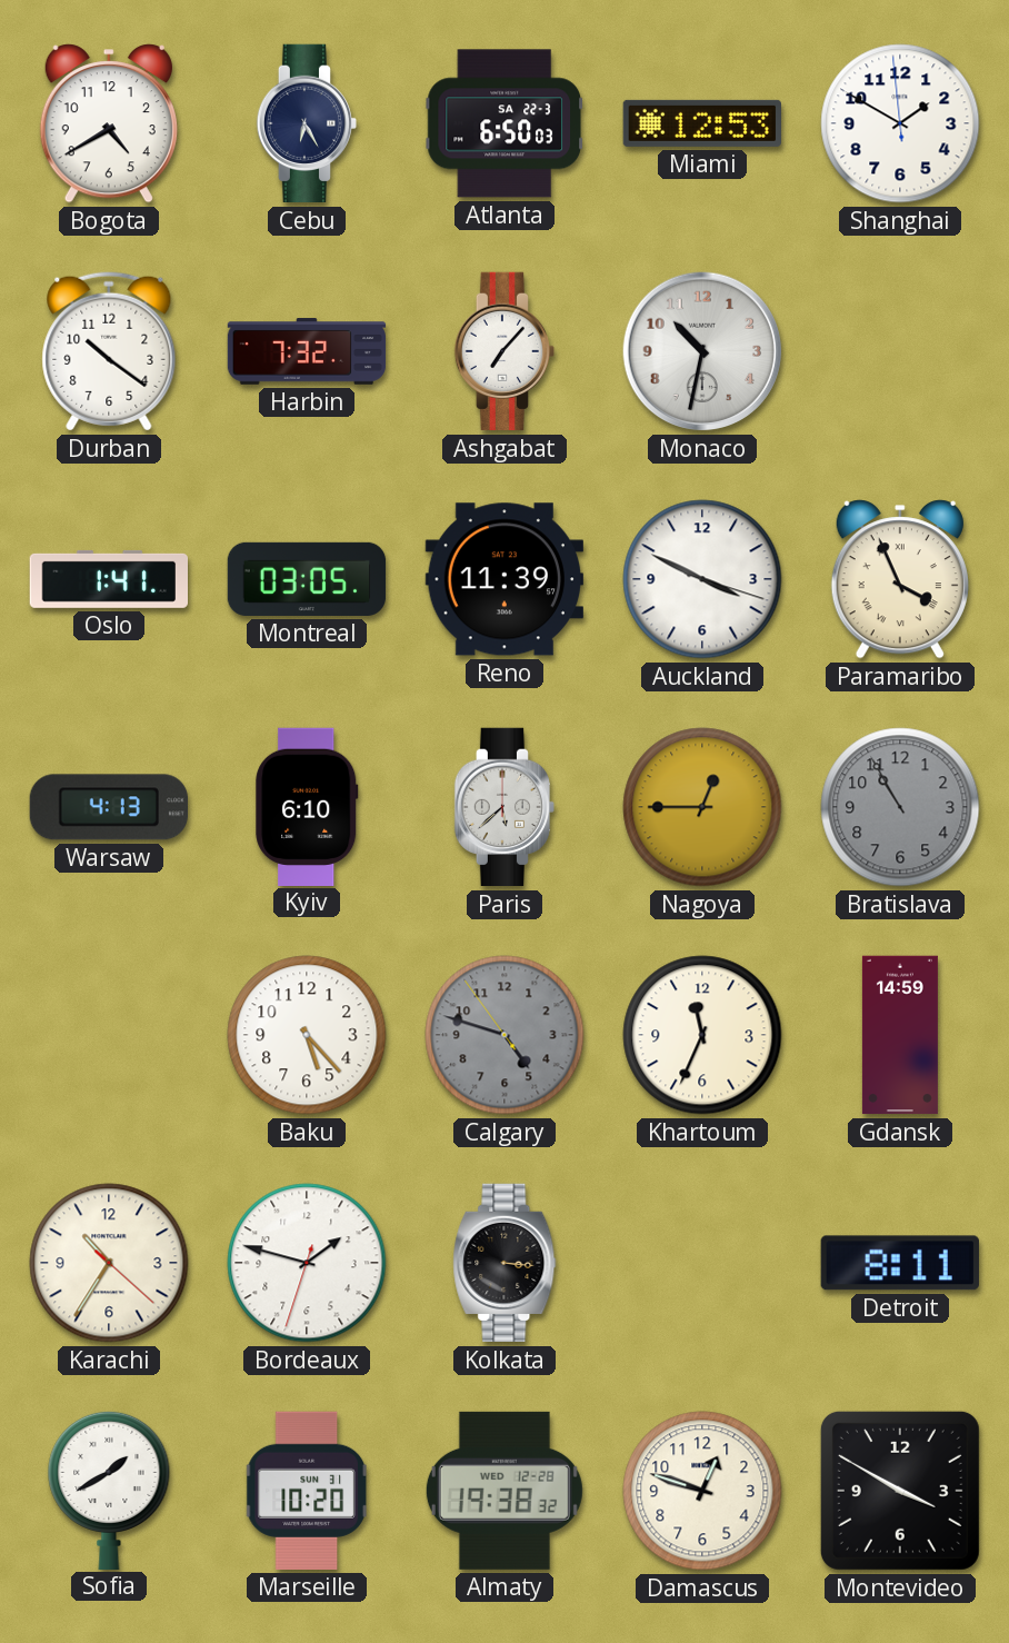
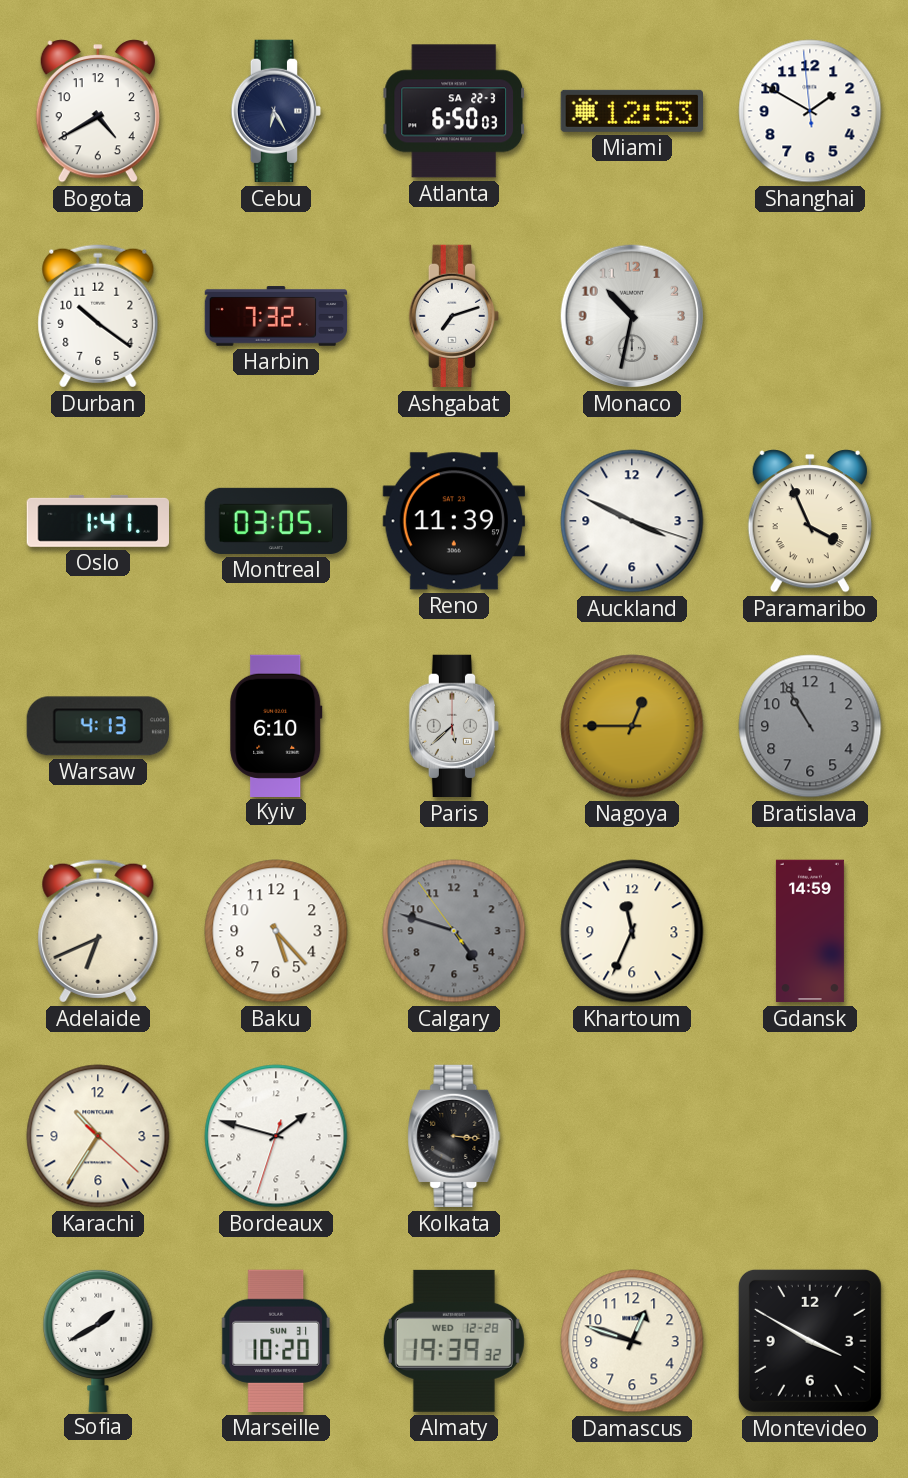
Ashgabat: 7:07 -> 7:12 (454, 316)
Adelaide: none -> 6:41 (98, 931)
Detroit: 8:11 -> none (900, 1263)
Almaty: 19:38 -> 19:39 (454, 1341)
